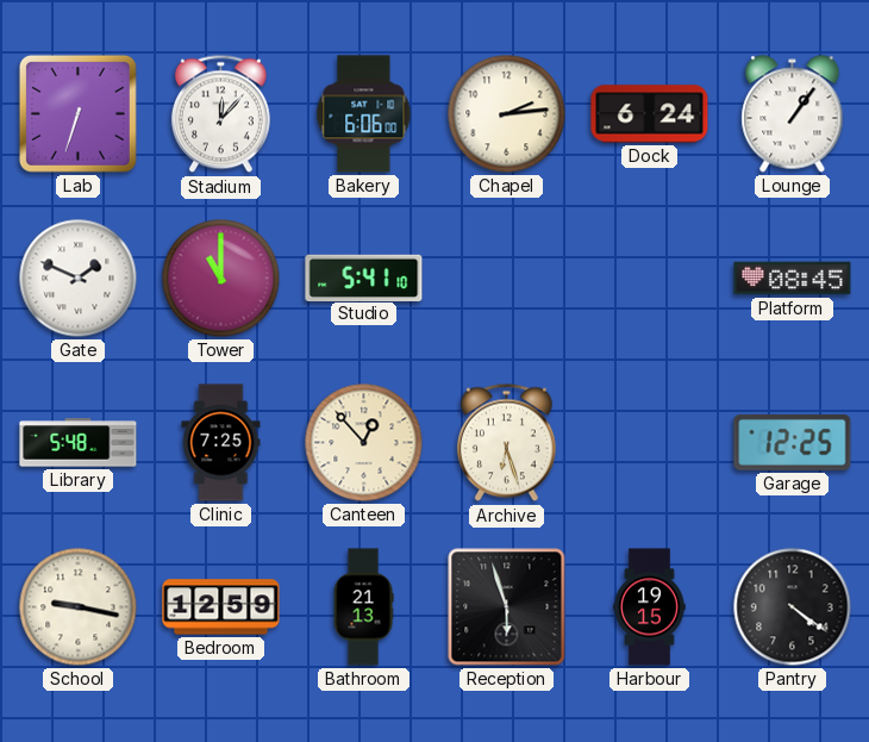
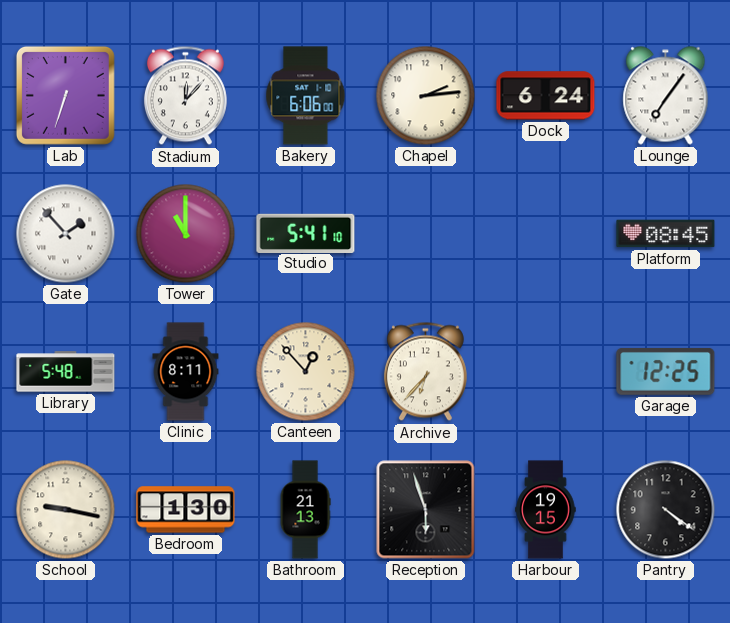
Lounge: 1:06 -> 7:06 (666, 96)
Gate: 1:49 -> 1:53 (66, 234)
Clinic: 7:25 -> 8:11 (186, 372)
Archive: 6:27 -> 6:37 (425, 372)
Bedroom: 12:59 -> 1:30 (186, 510)
